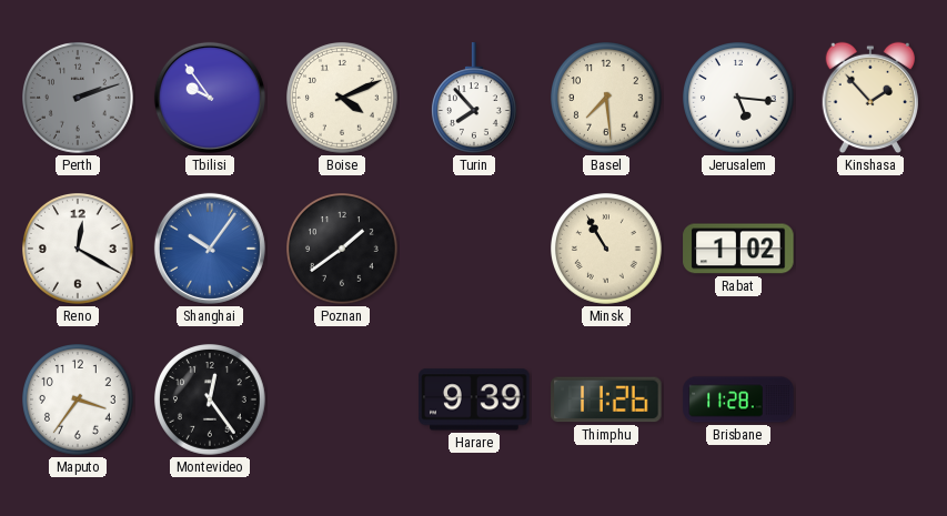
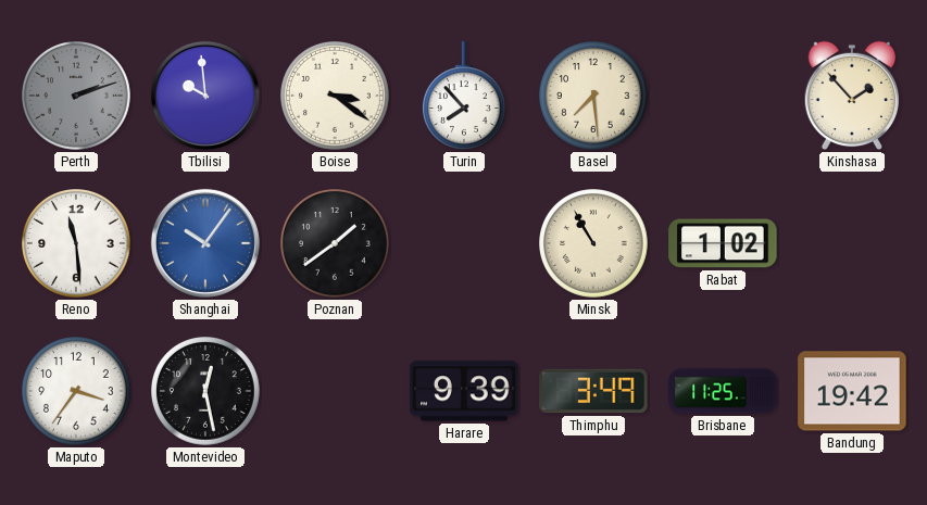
Tbilisi: 9:54 -> 9:59 (205, 96)
Boise: 4:11 -> 3:21 (336, 97)
Jerusalem: 5:16 -> none (739, 99)
Reno: 12:20 -> 11:29 (77, 244)
Montevideo: 12:24 -> 12:28 (206, 392)
Thimphu: 11:26 -> 3:49 (593, 391)
Brisbane: 11:28 -> 11:25 (723, 391)
Bandung: none -> 19:42 (852, 391)
